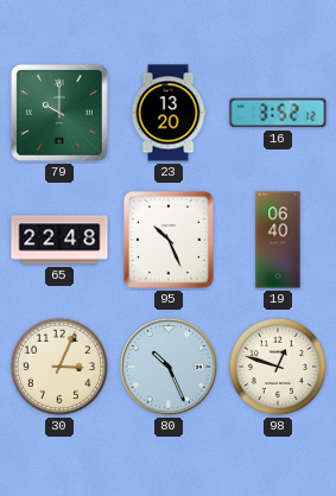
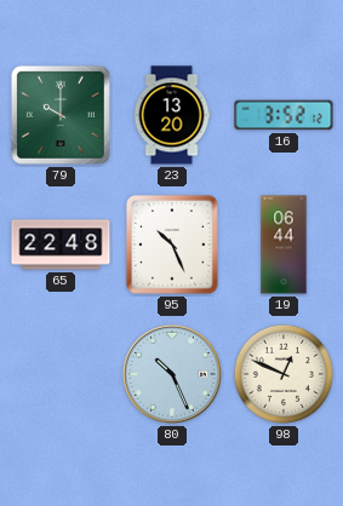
19: 06:40 -> 06:44 (284, 245)
30: 3:04 -> none (59, 367)
98: 12:48 -> 12:49 (284, 374)
